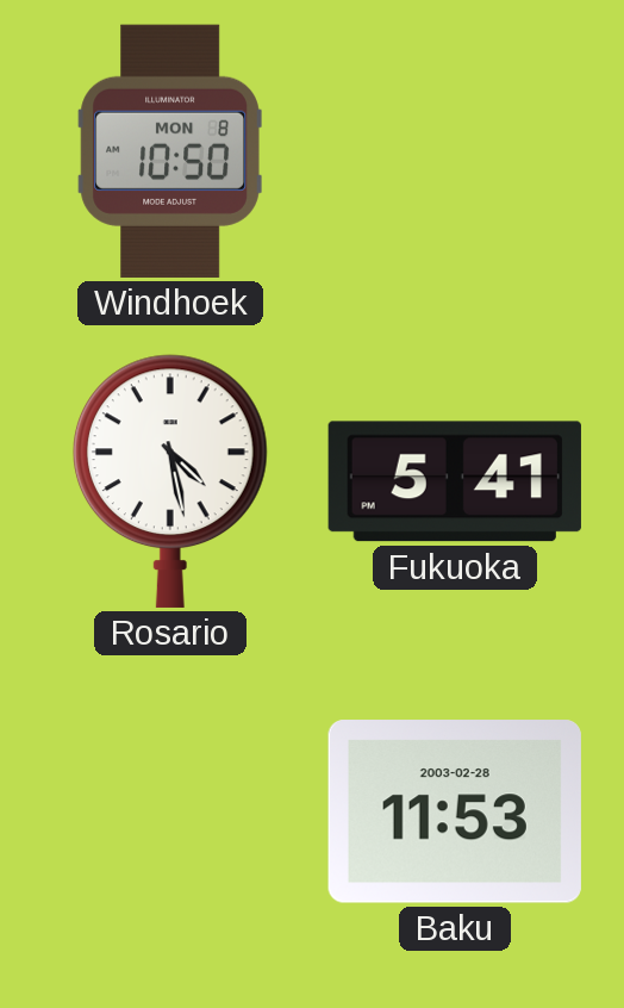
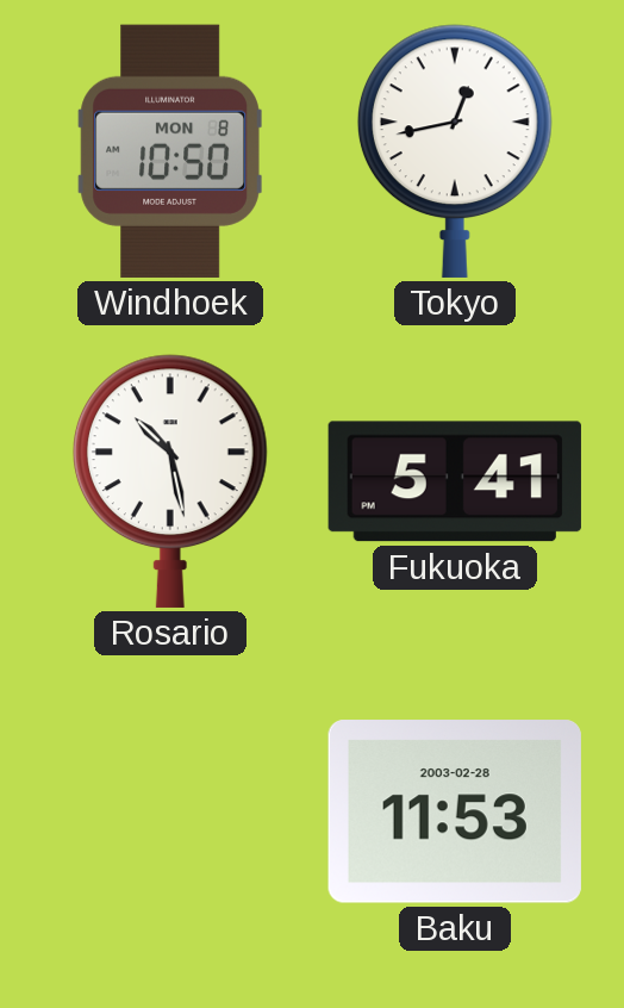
Tokyo: none -> 12:43 (455, 151)
Rosario: 4:28 -> 10:28 (170, 481)
